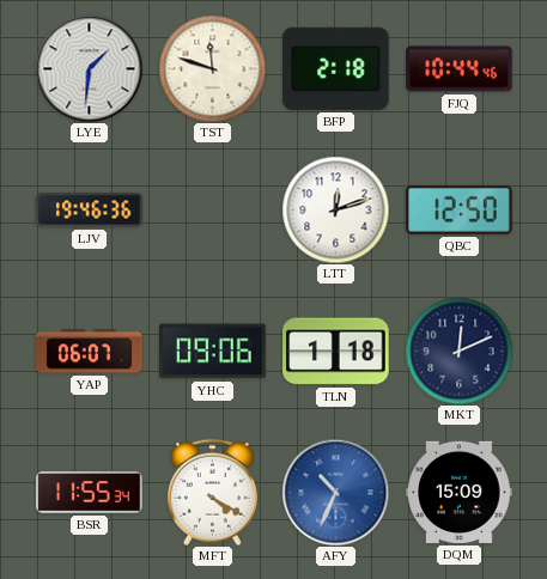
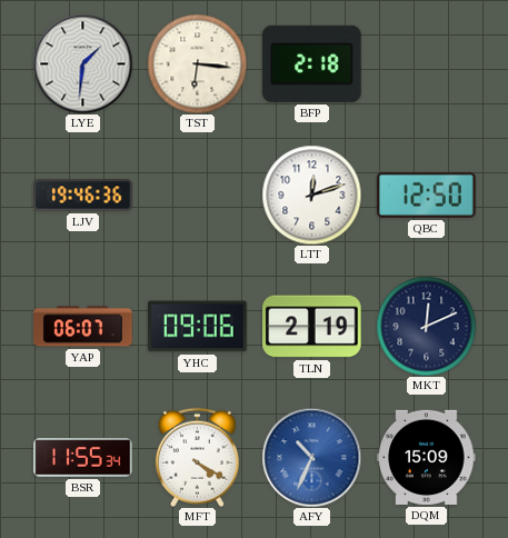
TST: 11:48 -> 6:16 (197, 63)
FJQ: 10:44 -> none (460, 69)
TLN: 1:18 -> 2:19 (312, 327)
